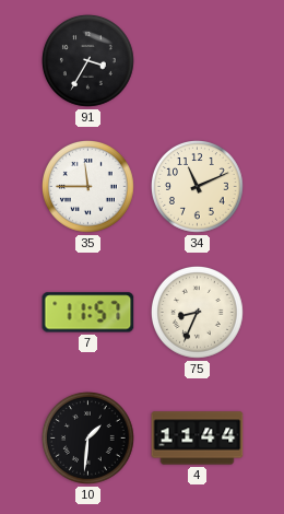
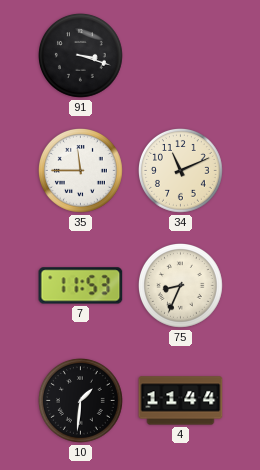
91: 3:35 -> 3:18 (81, 56)
7: 11:57 -> 11:53 (81, 286)
